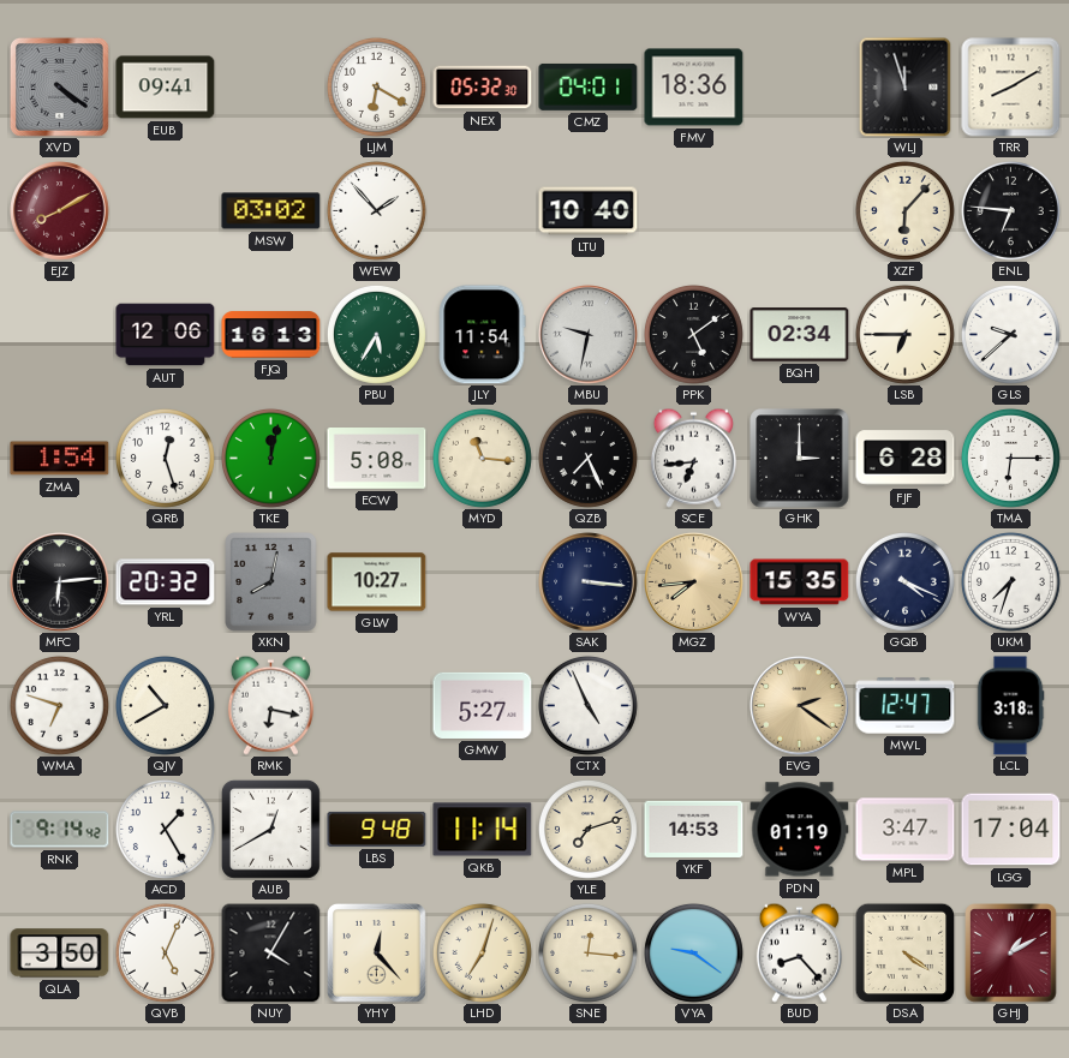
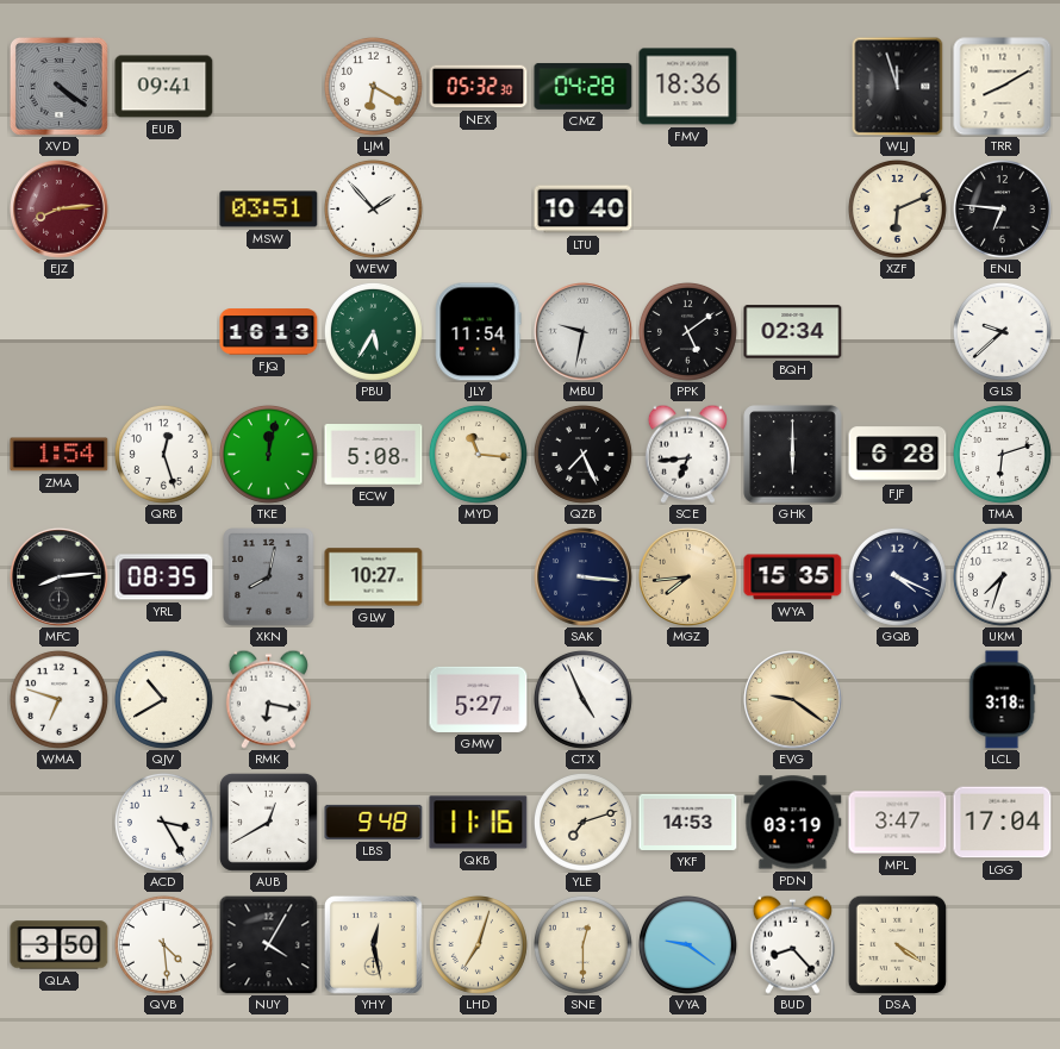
CMZ: 04:01 -> 04:28 (584, 86)
EJZ: 8:10 -> 8:14 (60, 210)
MSW: 03:02 -> 03:51 (269, 210)
XZF: 6:07 -> 6:11 (897, 208)
AUT: 12:06 -> none (166, 335)
LSB: 6:45 -> none (904, 334)
GHK: 3:00 -> 6:00 (793, 455)
TMA: 6:15 -> 6:12 (1002, 454)
MFC: 6:14 -> 8:14 (60, 577)
YRL: 20:32 -> 08:35 (164, 577)
EVG: 2:21 -> 9:21 (793, 700)
MWL: 12:47 -> none (906, 706)
RNK: 9:14 -> none (60, 830)
ACD: 1:25 -> 3:25 (163, 822)
QKB: 11:14 -> 11:16 (479, 823)
PDN: 01:19 -> 03:19 (793, 823)
QVB: 5:04 -> 4:29 (163, 944)
YHY: 12:23 -> 12:28 (373, 944)
SNE: 12:16 -> 12:30 (582, 944)
GHJ: 1:10 -> none (1011, 954)
